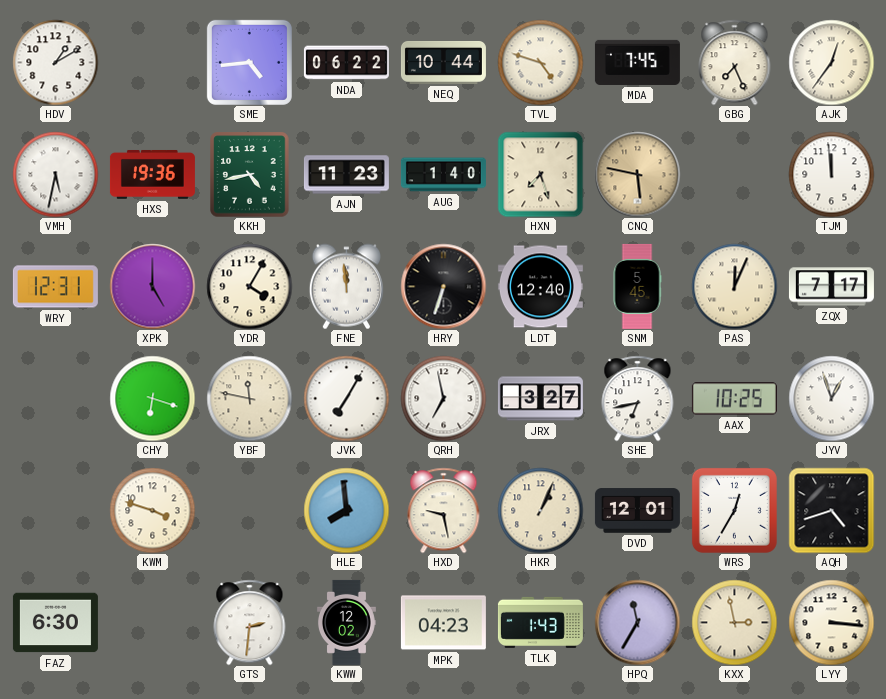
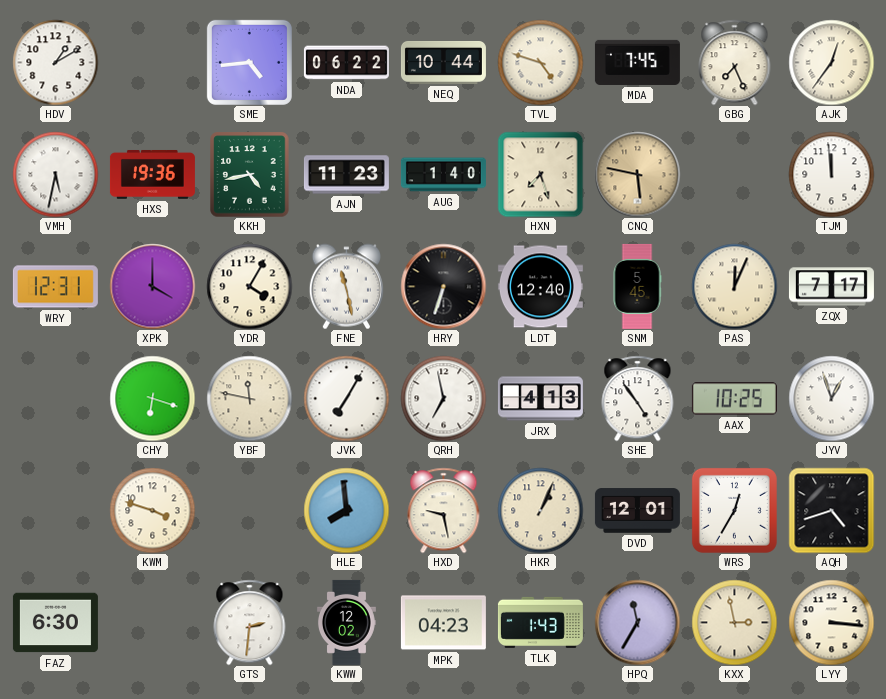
XPK: 5:00 -> 4:00 (152, 286)
FNE: 11:59 -> 11:28 (346, 286)
JRX: 3:27 -> 4:13 (540, 399)
SHE: 6:43 -> 4:54 (638, 398)
